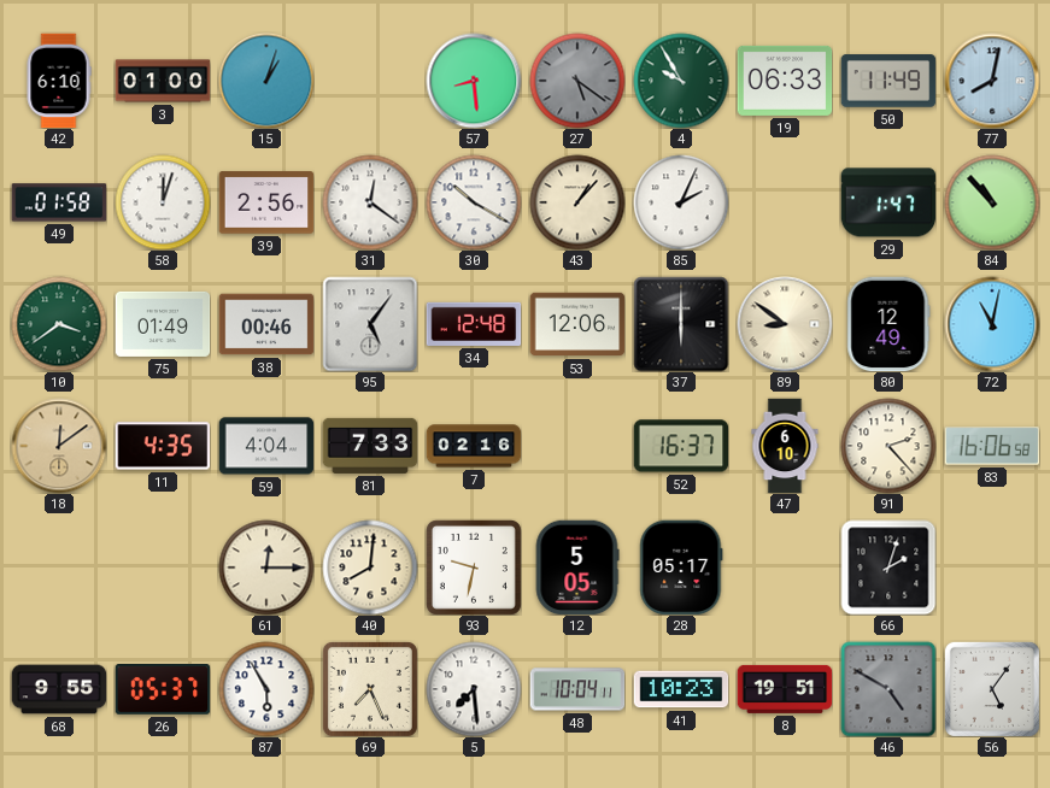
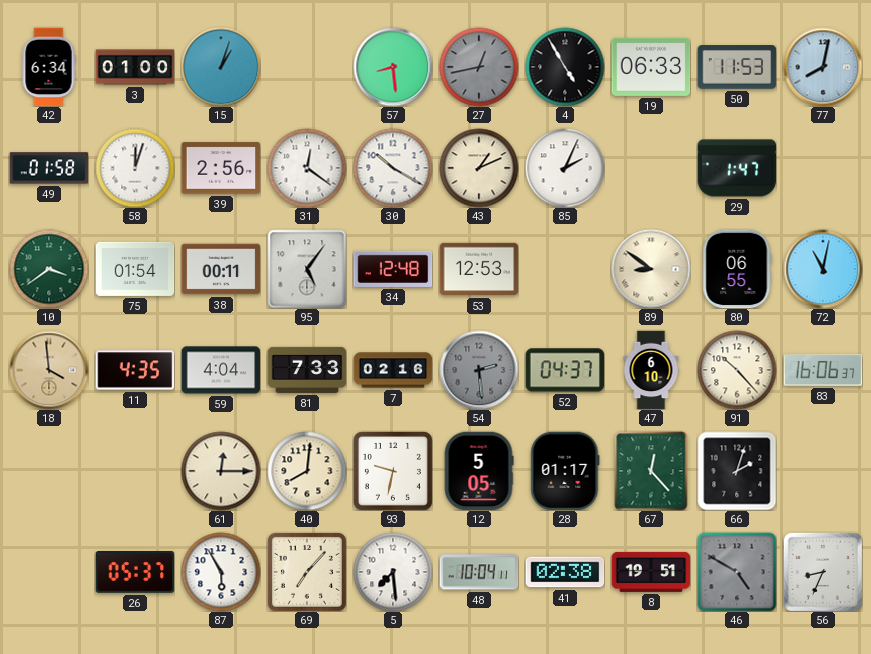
42: 6:10 -> 6:34 (49, 67)
27: 5:21 -> 12:43 (479, 67)
4: 9:55 -> 4:55 (565, 67)
4 dial: green -> black (565, 67)
50: 11:49 -> 11:53 (737, 67)
43: 1:07 -> 1:11 (479, 168)
84: 10:53 -> none (992, 202)
75: 01:49 -> 01:54 (135, 269)
38: 00:46 -> 00:11 (221, 269)
53: 12:06 -> 12:53 (479, 269)
37: 6:00 -> none (681, 324)
80: 12:49 -> 06:55 (737, 269)
18: 12:09 -> 3:59 (49, 370)
54: none -> 2:29 (479, 370)
52: 16:37 -> 04:37 (565, 370)
91: 2:23 -> 10:23 (737, 370)
83: 16:06:58 -> 16:06:37 (823, 370)
28: 05:17 -> 01:17 (565, 471)
67: none -> 12:23 (651, 471)
68: 9:55 -> none (59, 689)
69: 7:26 -> 7:07 (307, 572)
41: 10:23 -> 02:38 (565, 572)
56: 5:06 -> 8:34 (823, 572)
